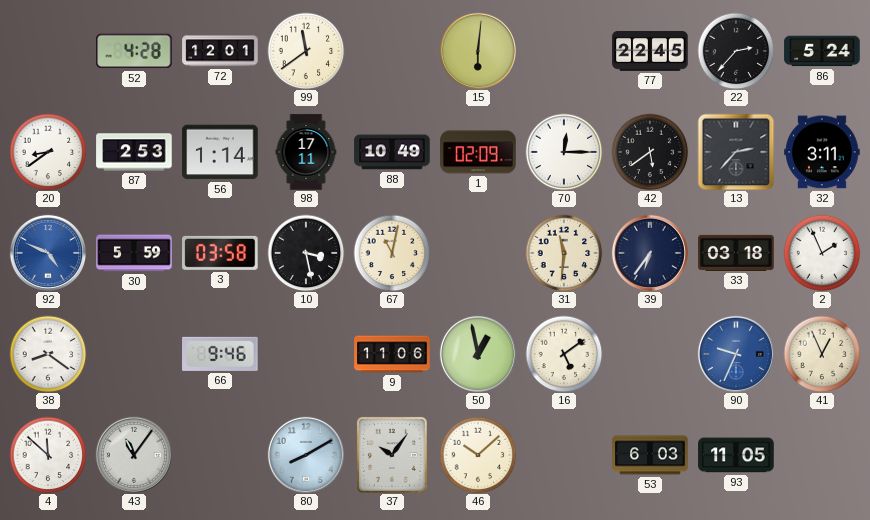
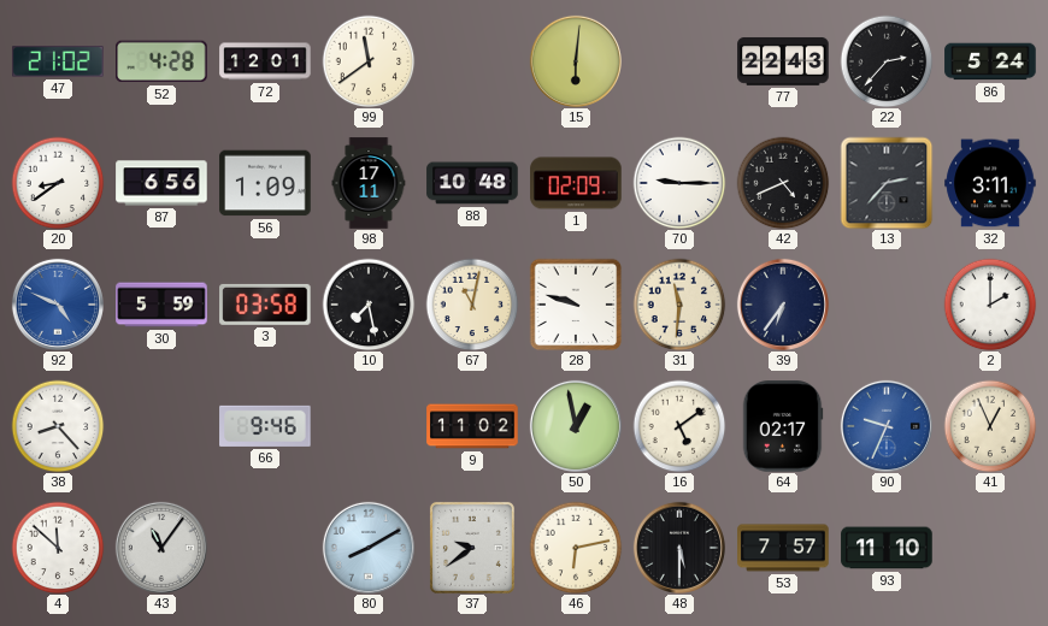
47: none -> 21:02 (58, 61)
77: 22:45 -> 22:43 (783, 61)
87: 2:53 -> 6:56 (161, 183)
56: 1:14 -> 1:09 (265, 183)
88: 10:49 -> 10:48 (472, 183)
70: 12:15 -> 9:15 (679, 183)
42: 5:39 -> 4:41 (783, 183)
10: 3:28 -> 7:28 (369, 305)
28: none -> 9:48 (576, 305)
33: 03:18 -> none (736, 253)
2: 1:56 -> 2:00 (990, 305)
38: 8:21 -> 8:23 (58, 426)
9: 11:06 -> 11:02 (472, 426)
64: none -> 02:17 (783, 426)
37: 10:06 -> 9:39 (472, 548)
46: 10:08 -> 6:13 (576, 548)
48: none -> 5:30 (679, 548)
53: 6:03 -> 7:57 (783, 548)
93: 11:05 -> 11:10 (887, 548)
